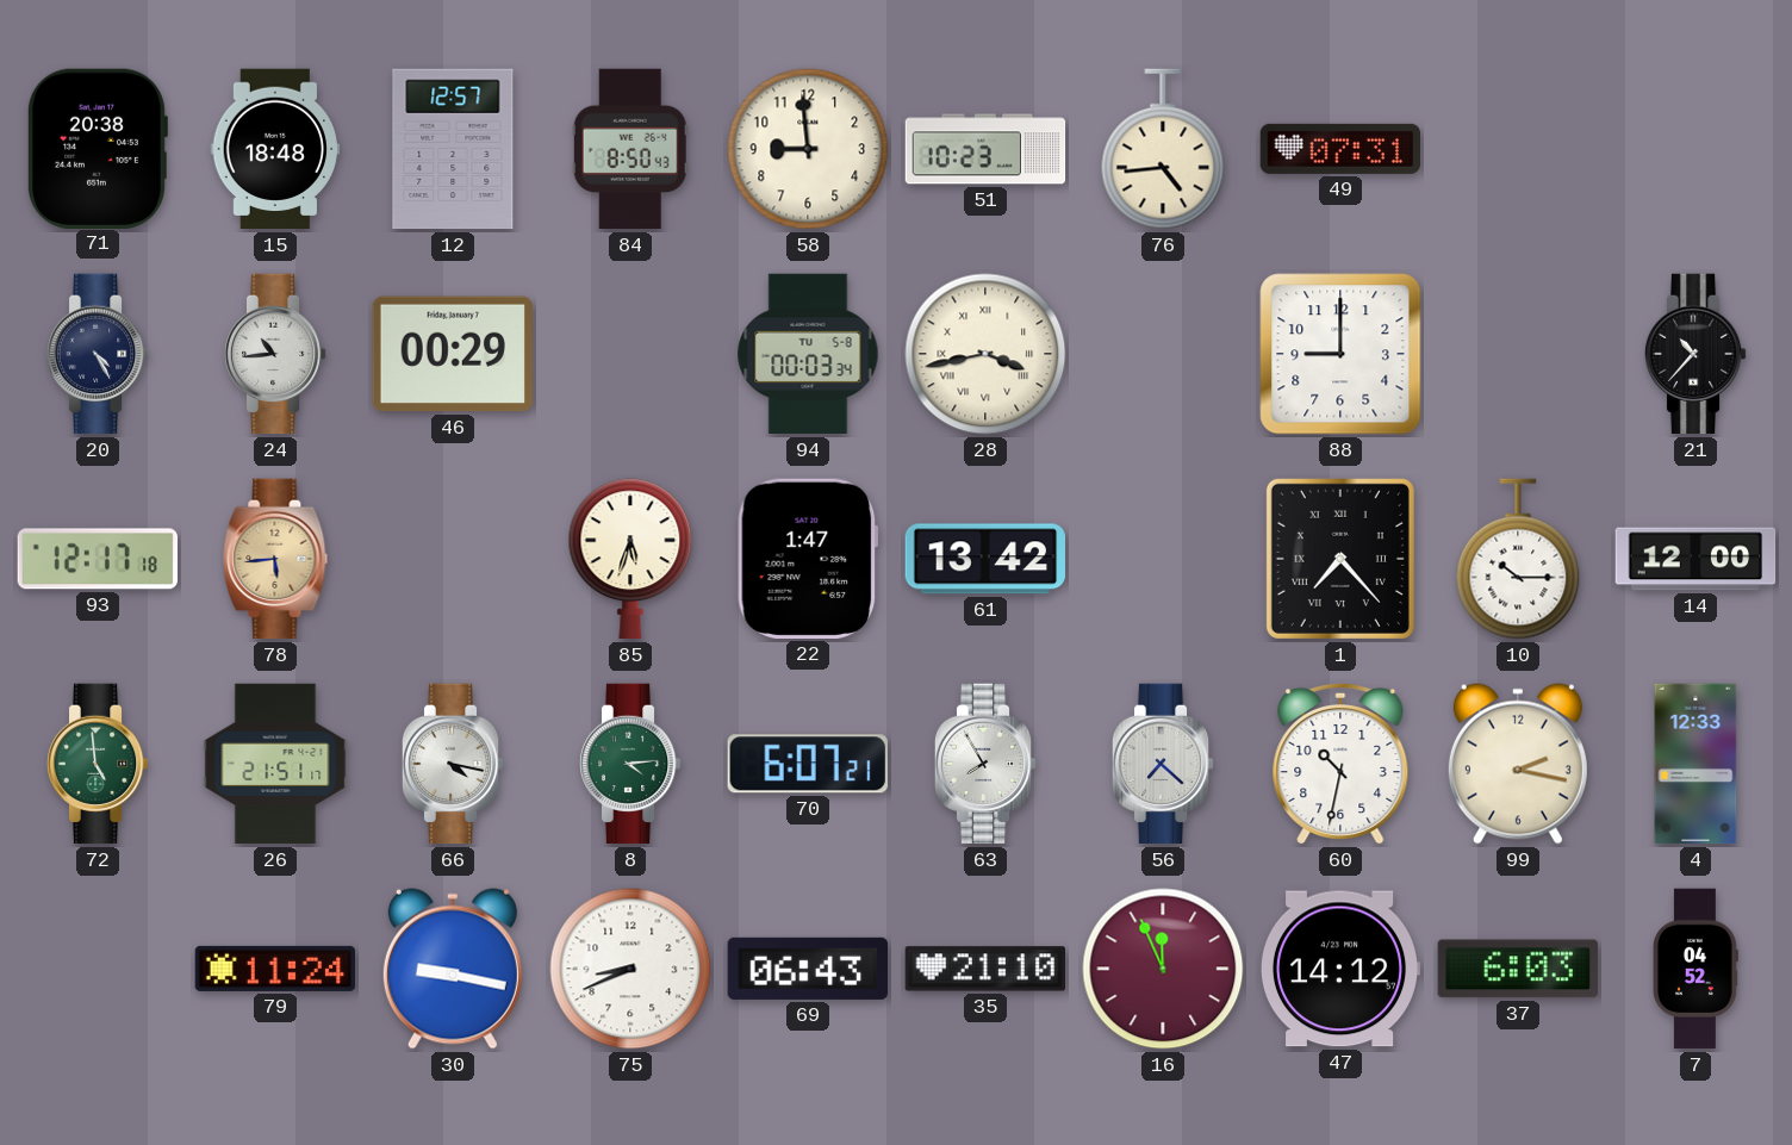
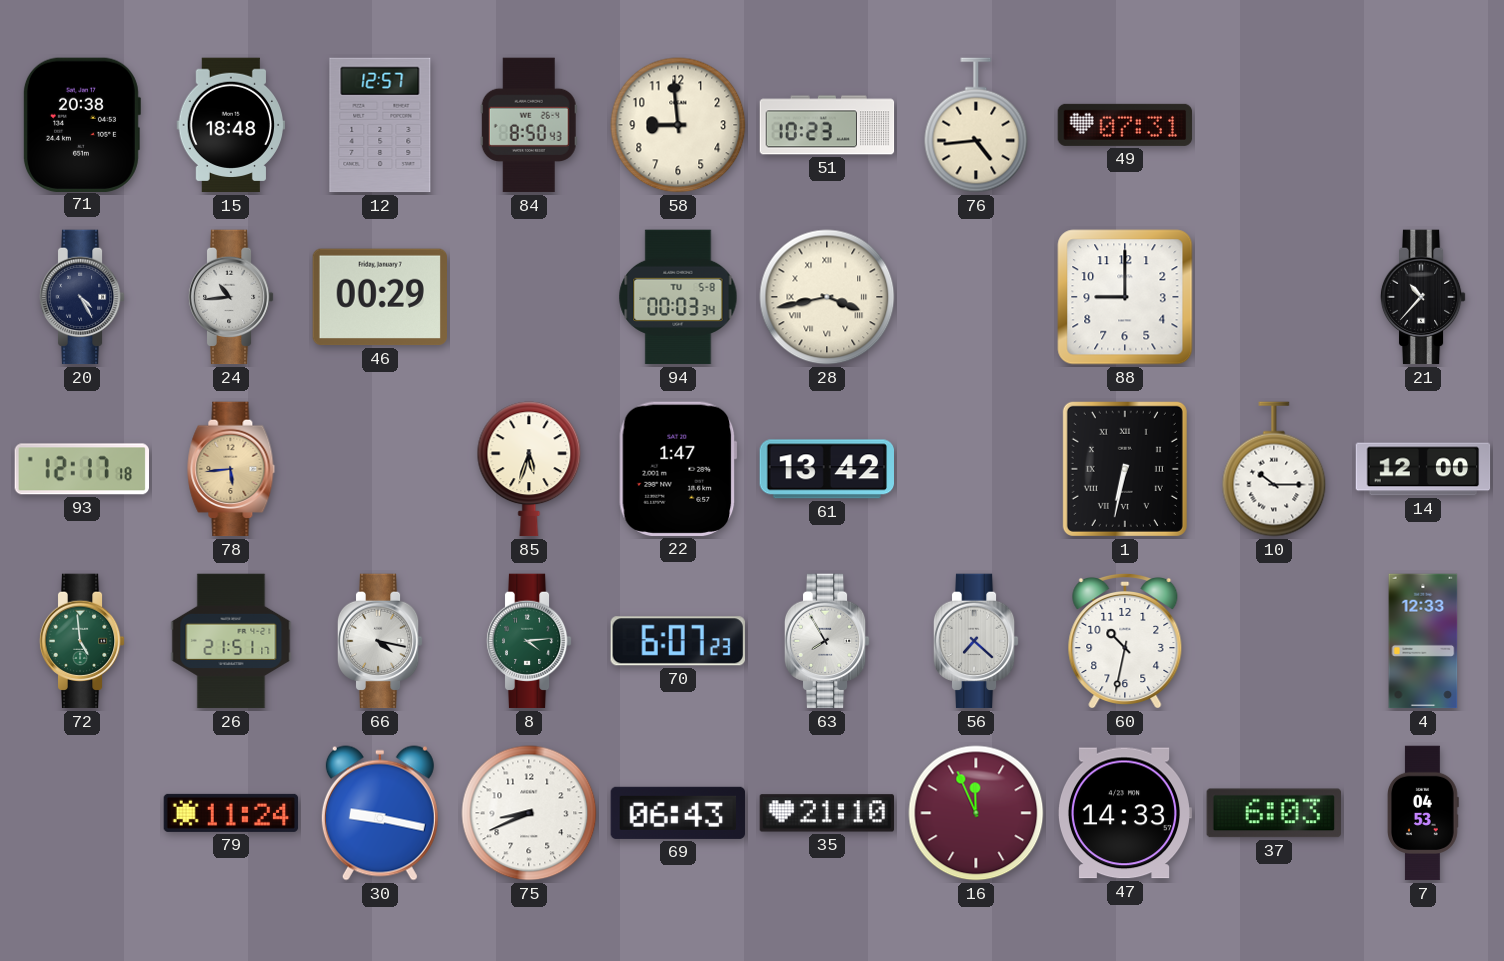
1: 7:23 -> 6:32 (1125, 469)
70: 6:07:21 -> 6:07:23 (678, 641)
99: 2:17 -> none (1518, 764)
47: 14:12 -> 14:33 (1124, 813)
7: 04:52 -> 04:53 (1424, 813)
